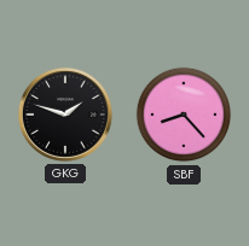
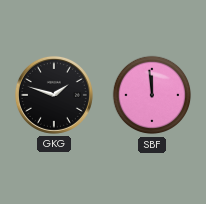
SBF: 8:23 -> 11:59 (152, 95)
